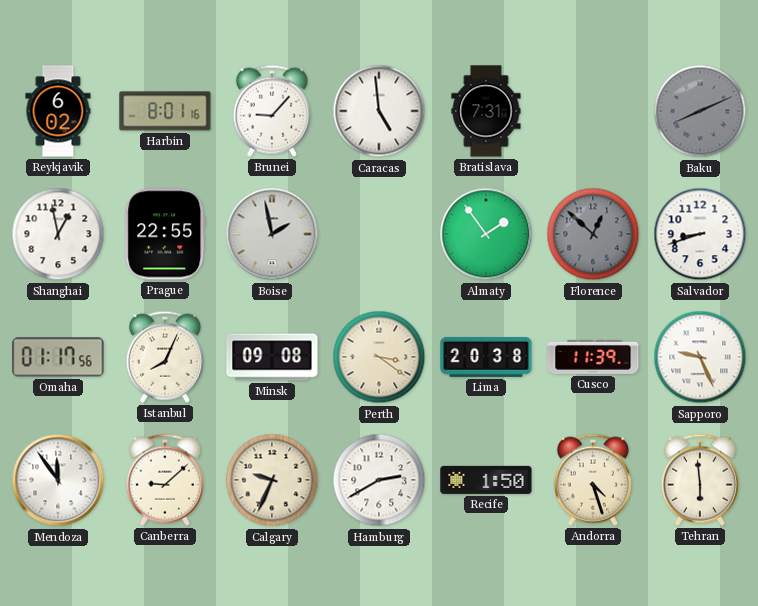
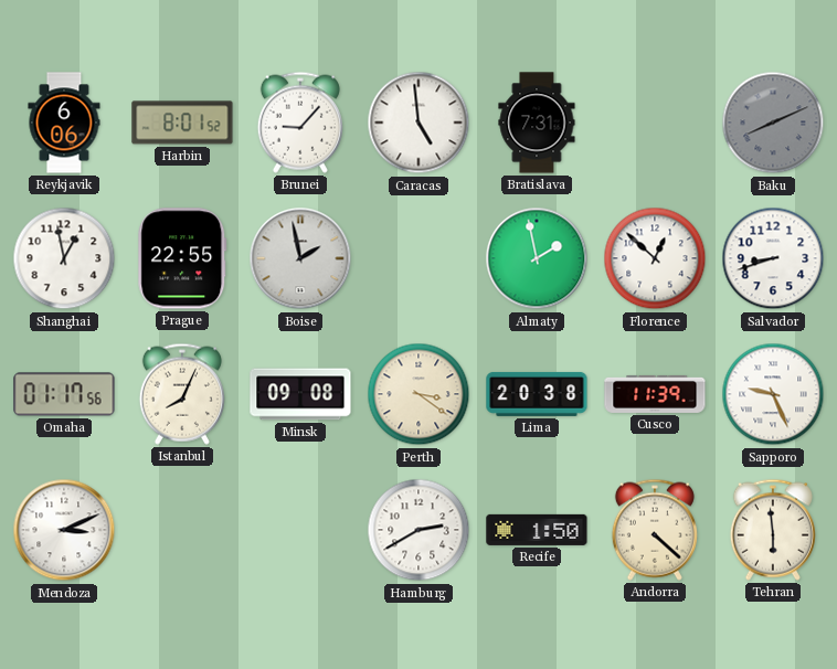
Reykjavik: 6:02 -> 6:06 (64, 123)
Harbin: 8:01:16 -> 8:01:52 (182, 123)
Almaty: 1:54 -> 1:58 (537, 258)
Florence dial: grey -> white (655, 258)
Mendoza: 11:54 -> 3:11 (64, 530)
Canberra: 9:08 -> none (165, 480)
Calgary: 9:34 -> none (272, 480)
Andorra: 4:27 -> 4:22 (655, 530)
